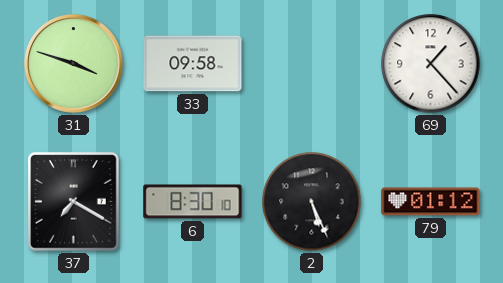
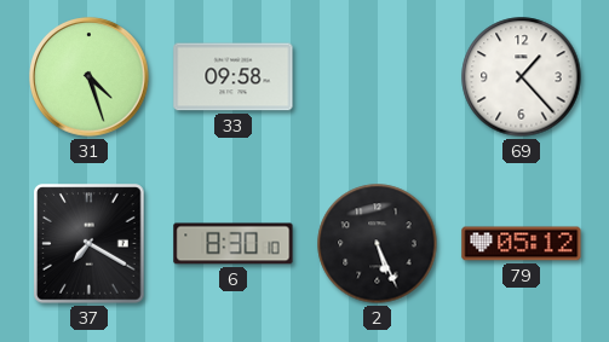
31: 3:48 -> 4:27 (90, 77)
79: 01:12 -> 05:12 (522, 244)
